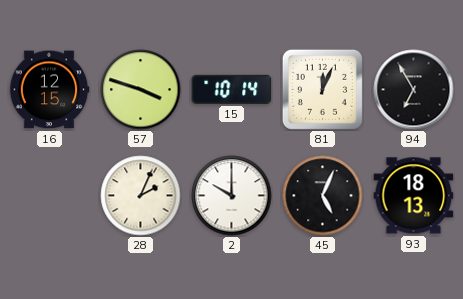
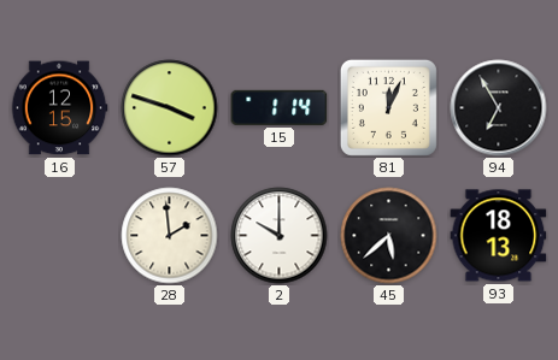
15: 10:14 -> 1:14 (280, 107)
28: 2:04 -> 1:59 (170, 236)
45: 5:04 -> 5:38 (389, 236)
